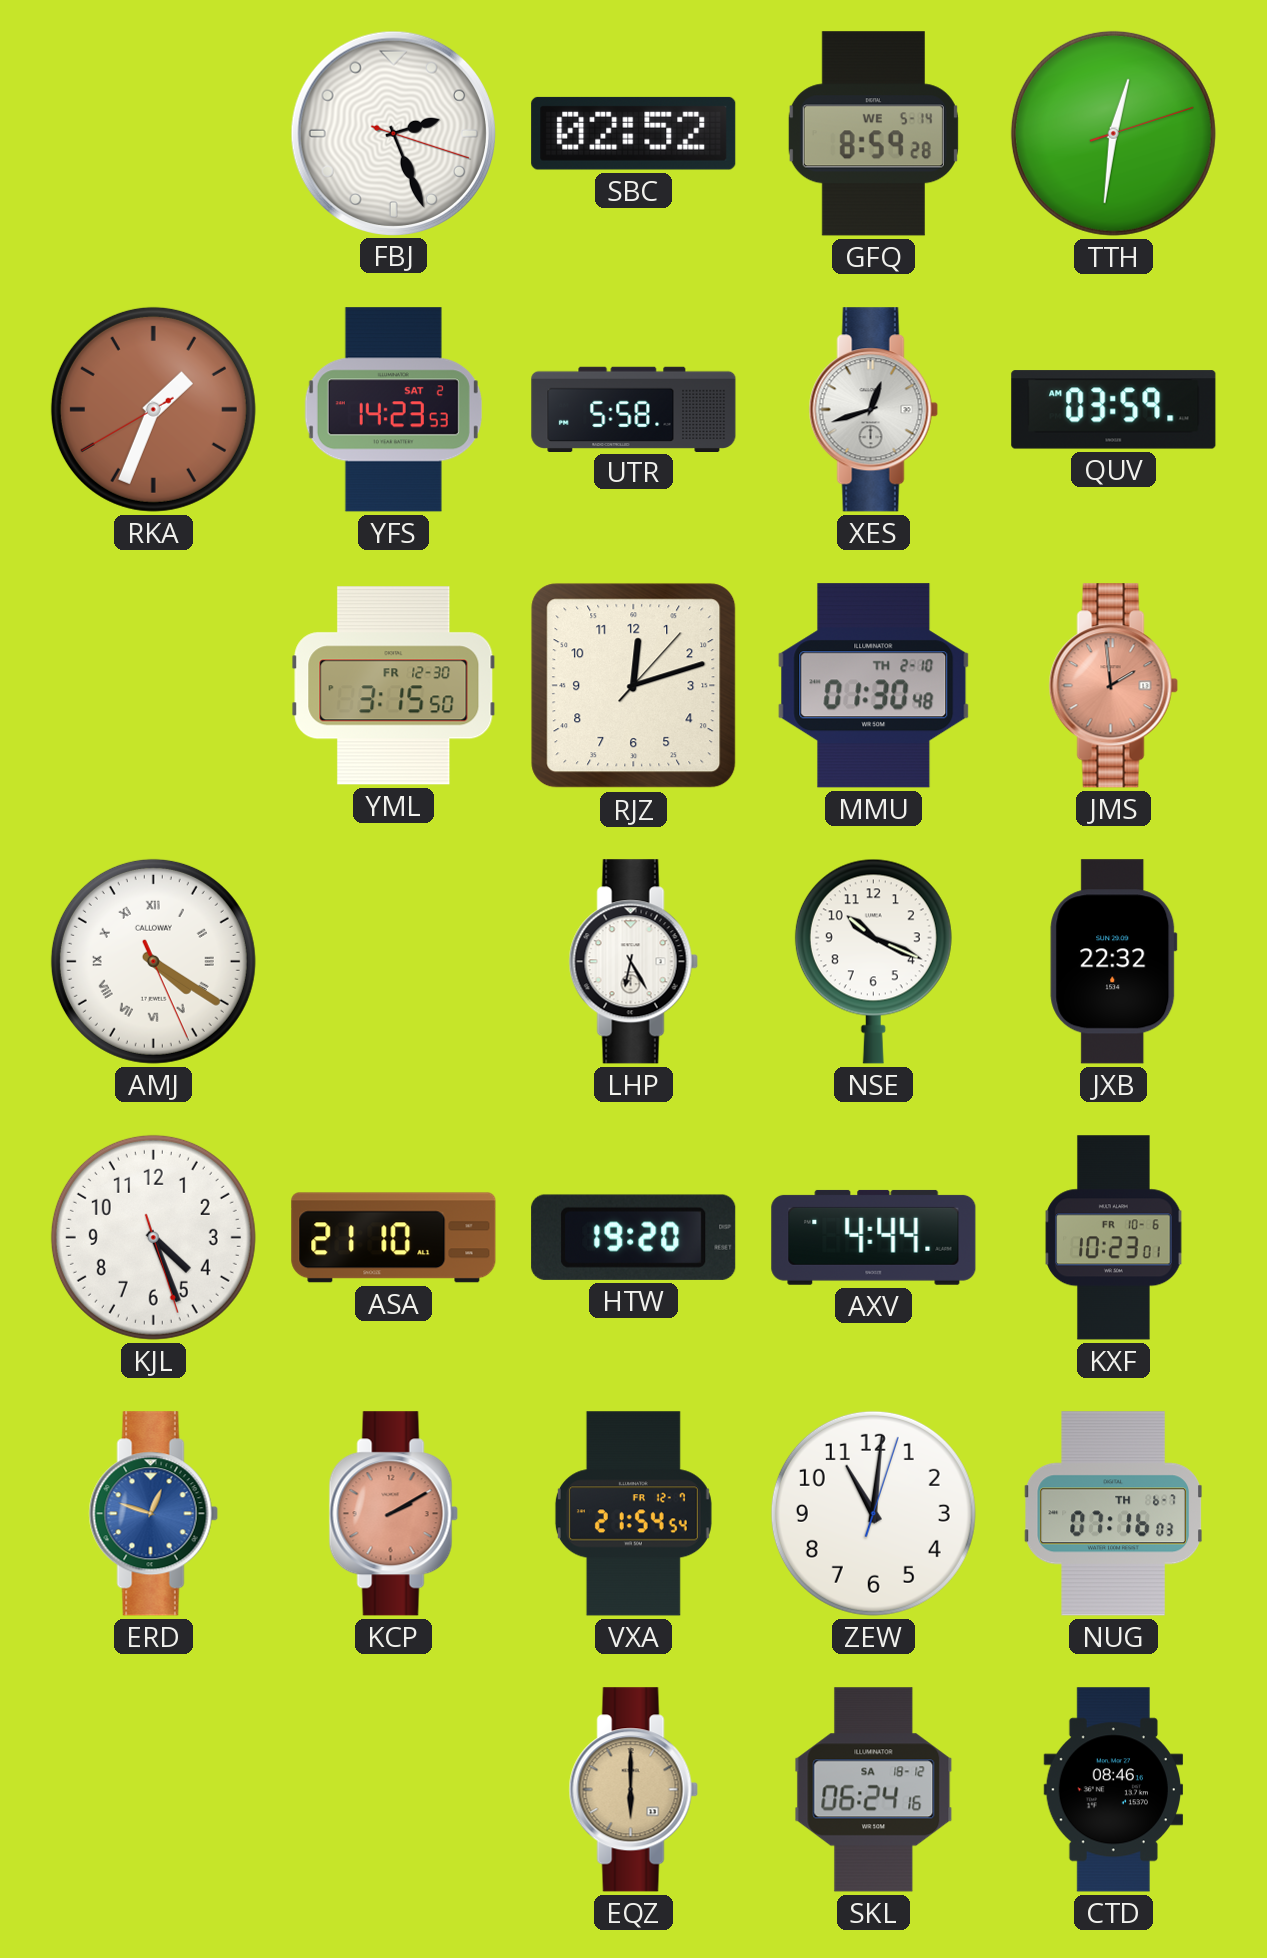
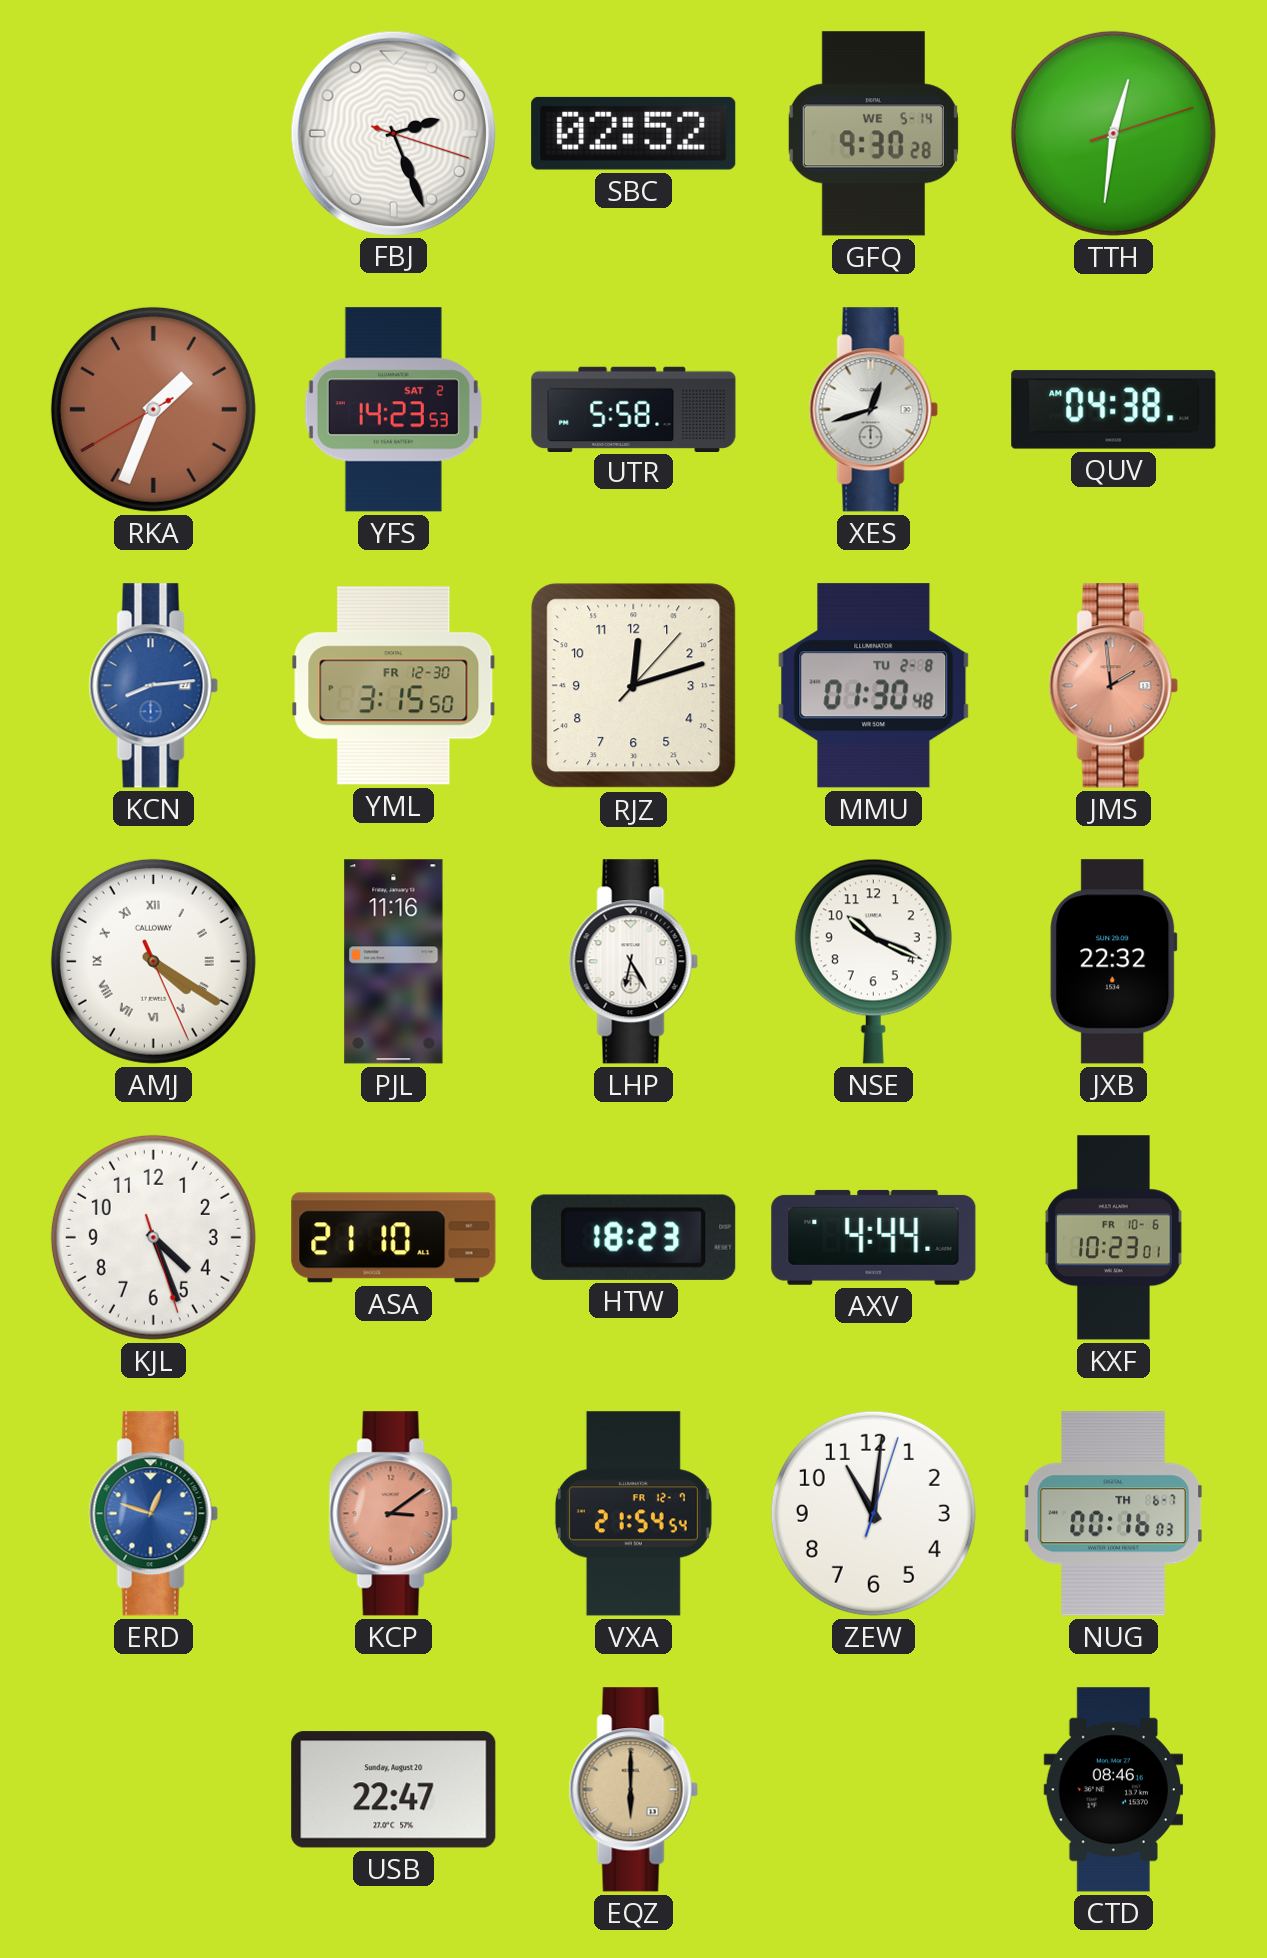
GFQ: 8:59 -> 9:30 (873, 134)
QUV: 03:59 -> 04:38 (1114, 410)
KCN: none -> 8:14 (153, 686)
MMU date: TH 2-10 -> TU 2-8 (874, 686)
PJL: none -> 11:16 (394, 962)
HTW: 19:20 -> 18:23 (634, 1237)
KCP: 2:10 -> 3:09 (393, 1514)
NUG: 07:16 -> 00:16 (1113, 1514)
USB: none -> 22:47 (394, 1790)
SKL: 06:24 -> none (874, 1790)
